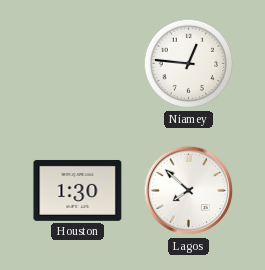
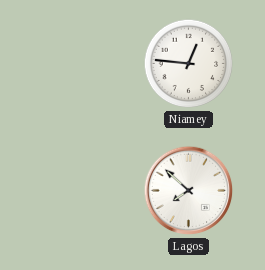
Houston: 1:30 -> none (78, 190)
